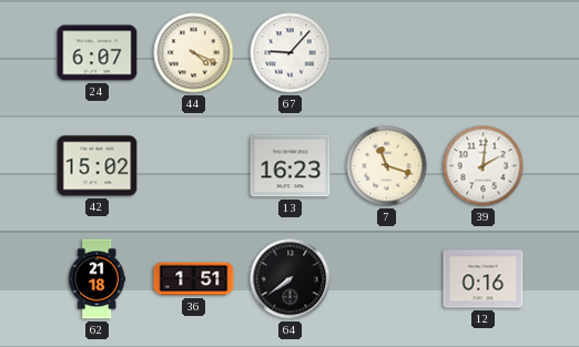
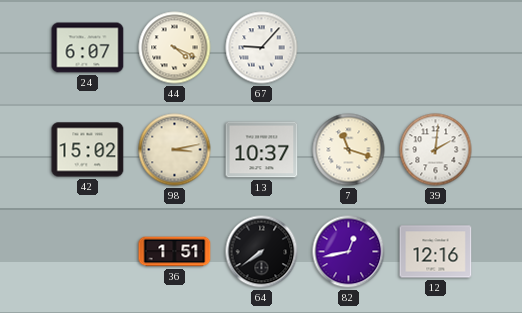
98: none -> 3:13 (175, 150)
13: 16:23 -> 10:37 (262, 150)
62: 21:18 -> none (98, 279)
82: none -> 12:43 (349, 252)
12: 0:16 -> 12:16 (436, 252)
